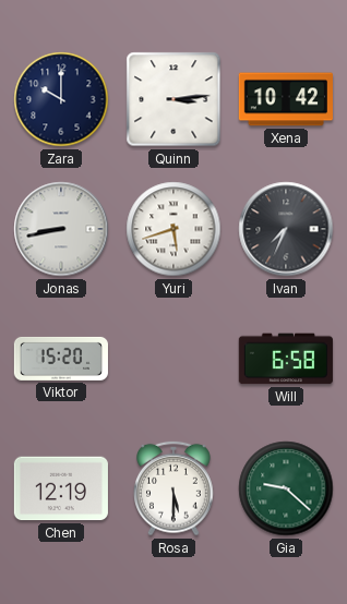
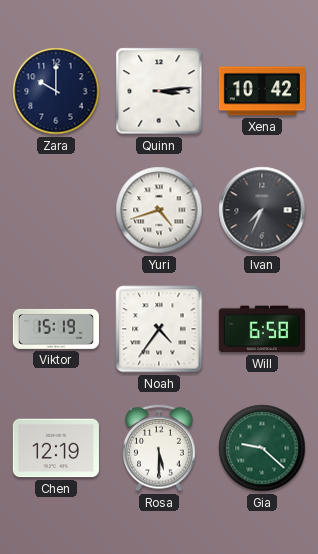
Jonas: 8:43 -> none (61, 229)
Yuri: 5:42 -> 4:42 (159, 210)
Viktor: 15:20 -> 15:19 (56, 329)
Noah: none -> 4:36 (159, 329)
